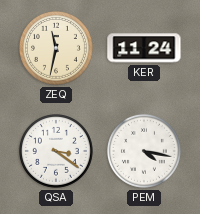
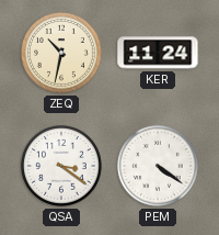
ZEQ: 11:32 -> 10:32 (61, 53)
PEM: 4:17 -> 4:21 (158, 166)
